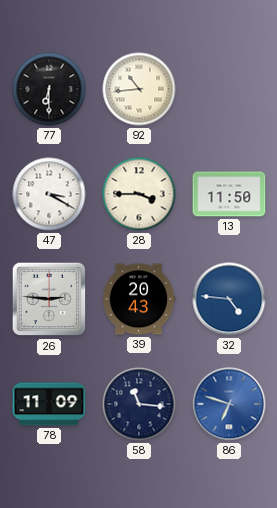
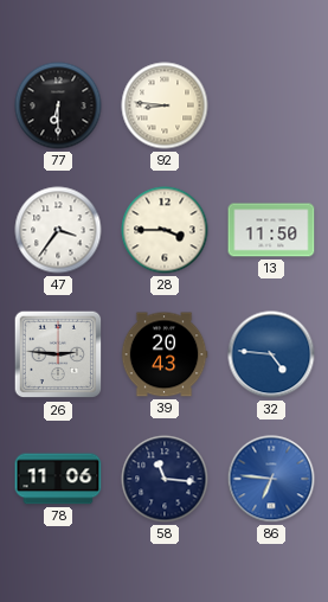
92: 10:44 -> 8:46 (165, 105)
47: 3:20 -> 3:36 (58, 230)
78: 11:09 -> 11:06 (58, 479)
86: 6:48 -> 6:46 (271, 479)
